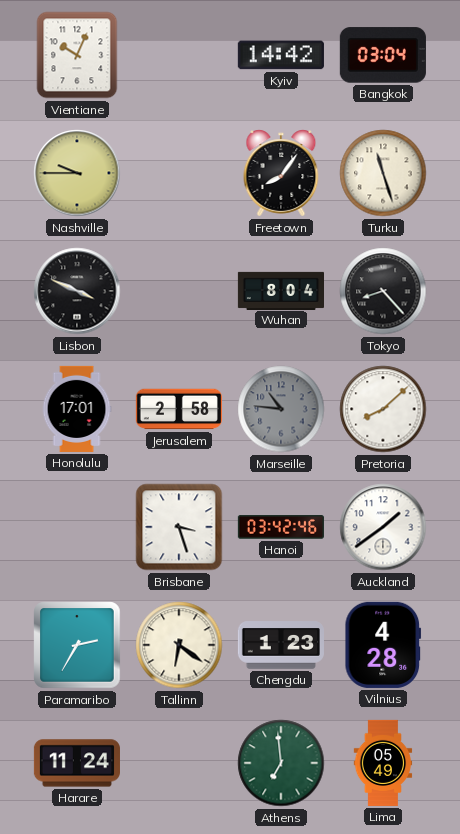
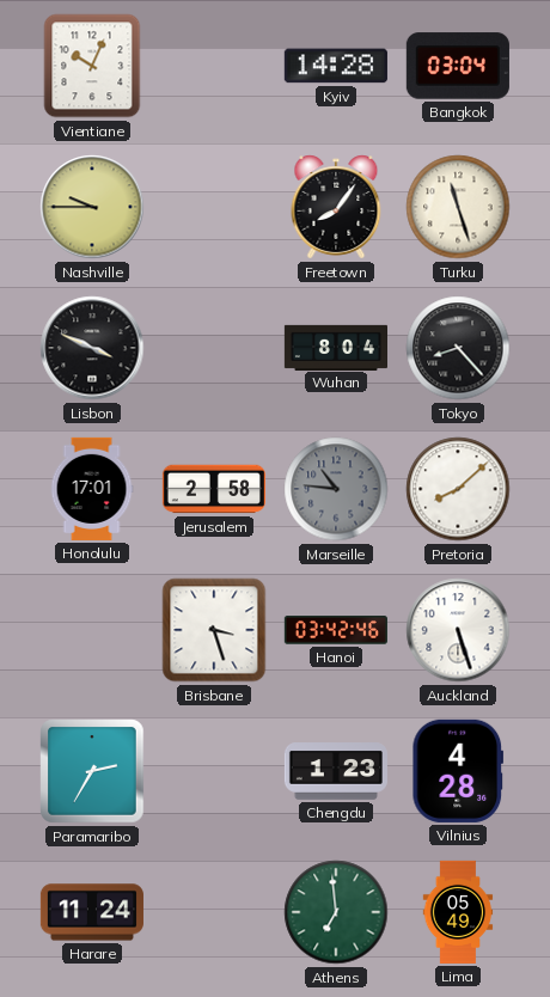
Kyiv: 14:42 -> 14:28 (336, 66)
Auckland: 1:39 -> 5:27 (458, 630)
Tallinn: 6:21 -> none (179, 645)
